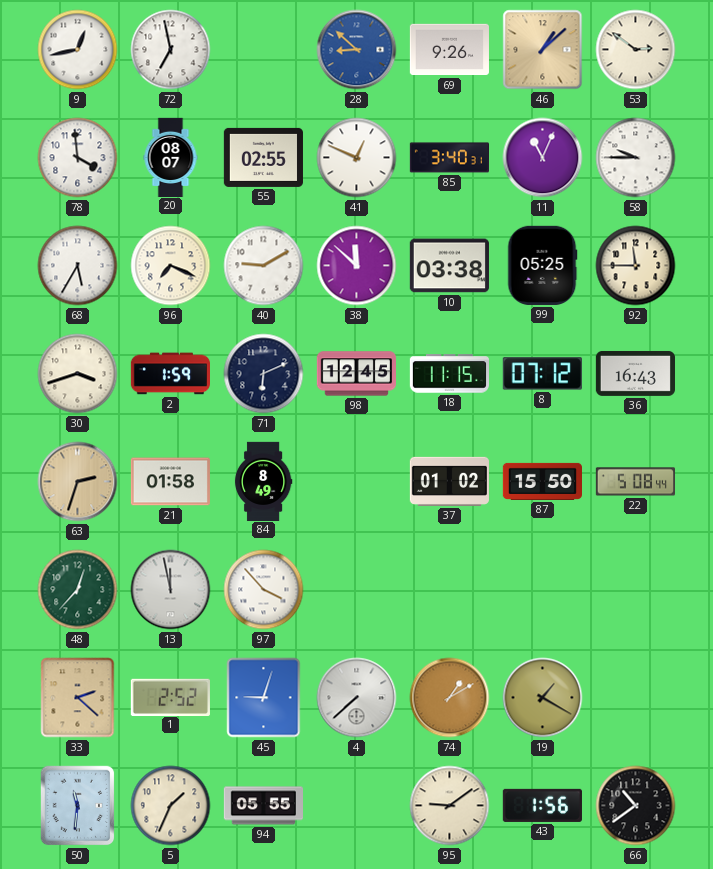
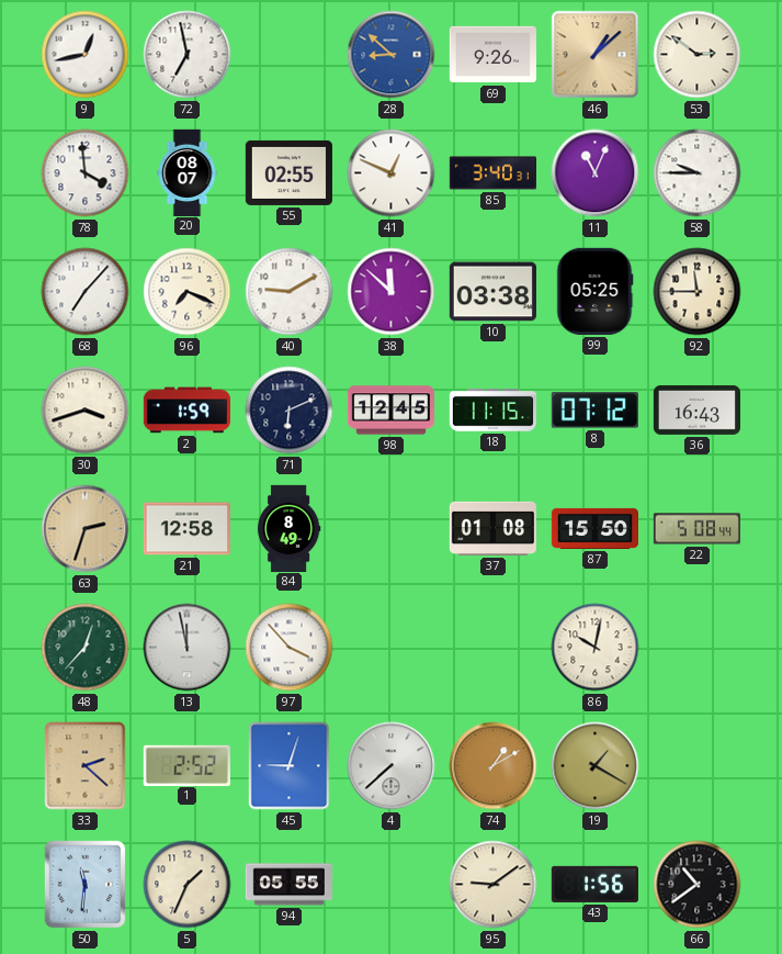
68: 5:35 -> 7:07 (86, 292)
21: 01:58 -> 12:58 (186, 529)
37: 01:02 -> 01:08 (492, 528)
86: none -> 10:02 (596, 648)
